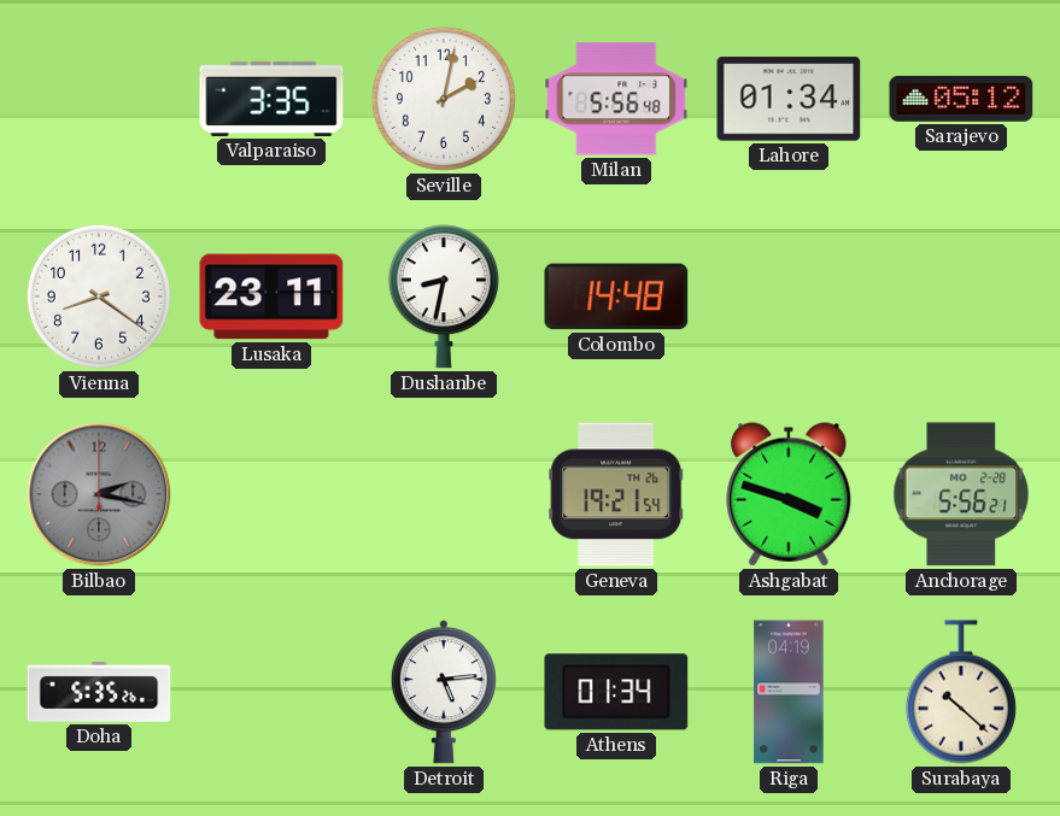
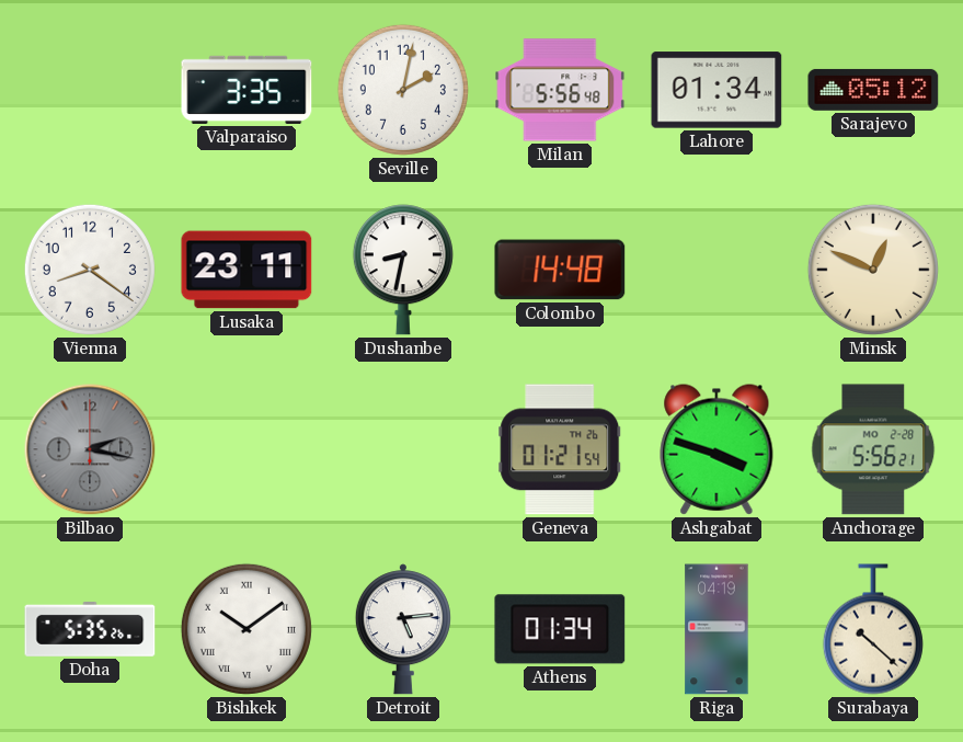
Minsk: none -> 12:49 (873, 270)
Geneva: 19:21 -> 01:21 (560, 449)
Bishkek: none -> 10:09 (247, 629)
